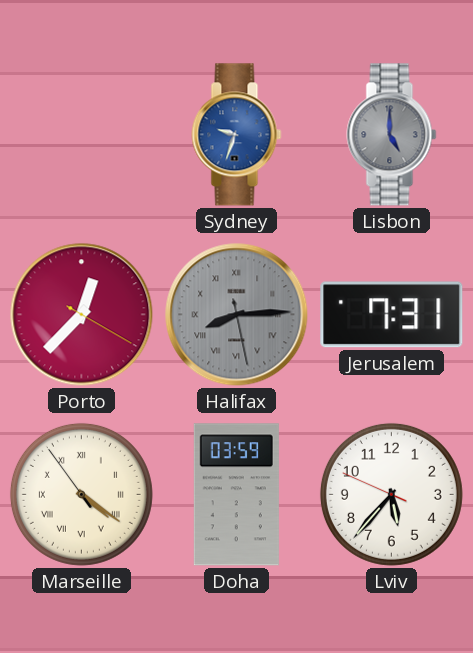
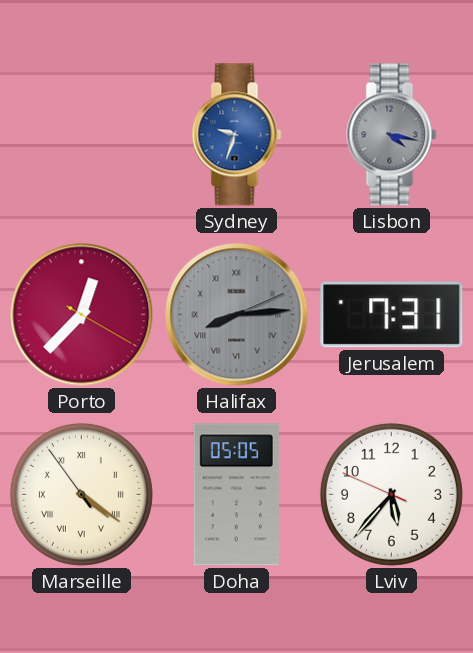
Lisbon: 5:00 -> 4:17 (392, 135)
Halifax: 8:14:28 -> 8:14:11 (237, 315)
Doha: 03:59 -> 05:05 (236, 495)
